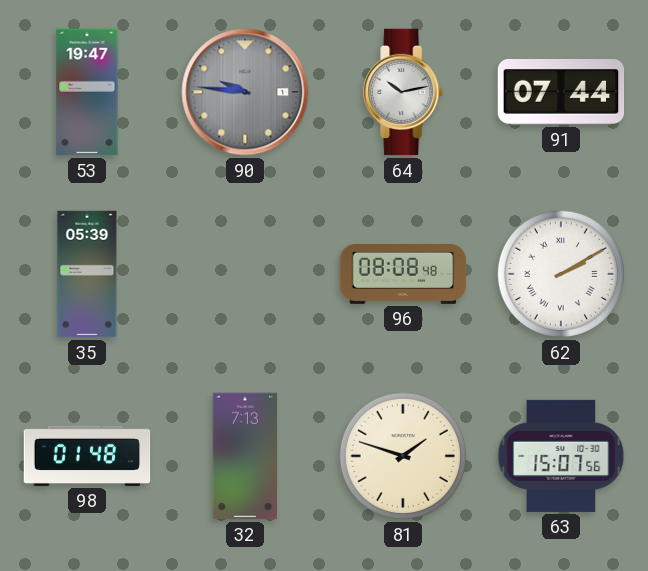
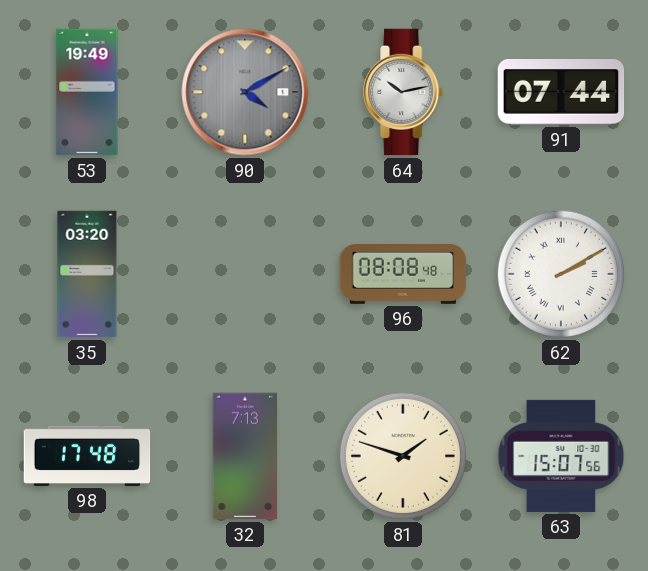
53: 19:47 -> 19:49 (87, 92)
90: 9:46 -> 4:10 (245, 92)
35: 05:39 -> 03:20 (87, 274)
98: 01:48 -> 17:48 (87, 456)
